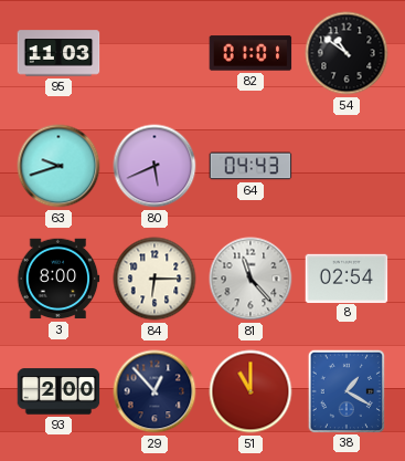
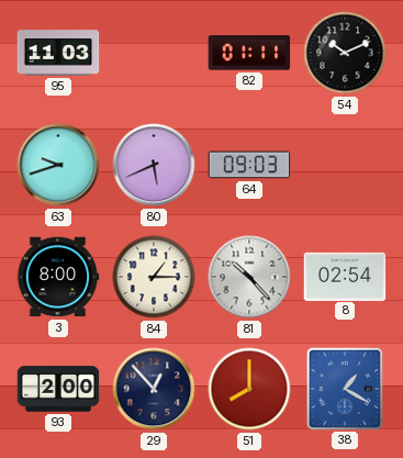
82: 01:01 -> 01:11 (249, 53)
54: 10:51 -> 10:11 (345, 53)
64: 04:43 -> 09:03 (249, 165)
84: 6:15 -> 1:15 (154, 277)
81: 11:23 -> 10:23 (249, 277)
51: 11:00 -> 8:00 (249, 389)
